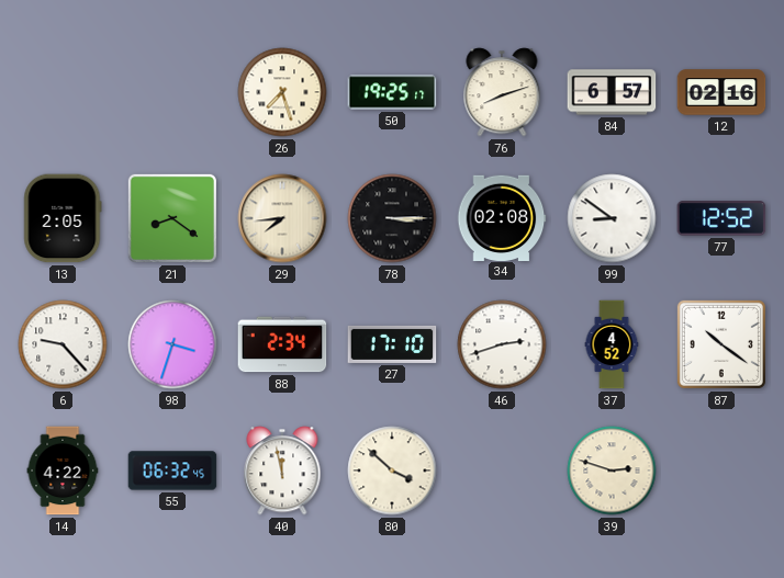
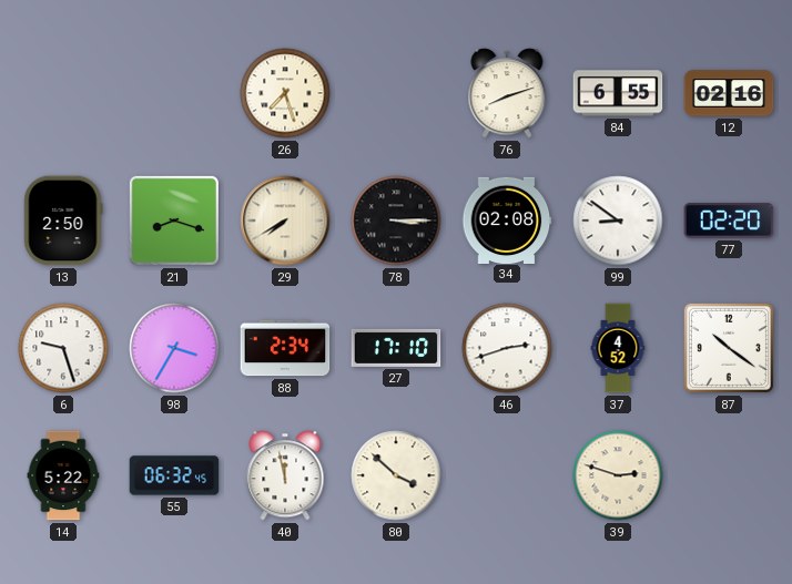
50: 19:25 -> none (392, 92)
84: 6:57 -> 6:55 (618, 93)
13: 2:05 -> 2:50 (63, 221)
21: 8:21 -> 8:18 (174, 221)
29: 7:44 -> 7:40 (285, 221)
77: 12:52 -> 02:20 (729, 221)
6: 9:23 -> 9:27 (63, 348)
98: 3:33 -> 3:35 (174, 348)
14: 4:22 -> 5:22 (63, 475)
